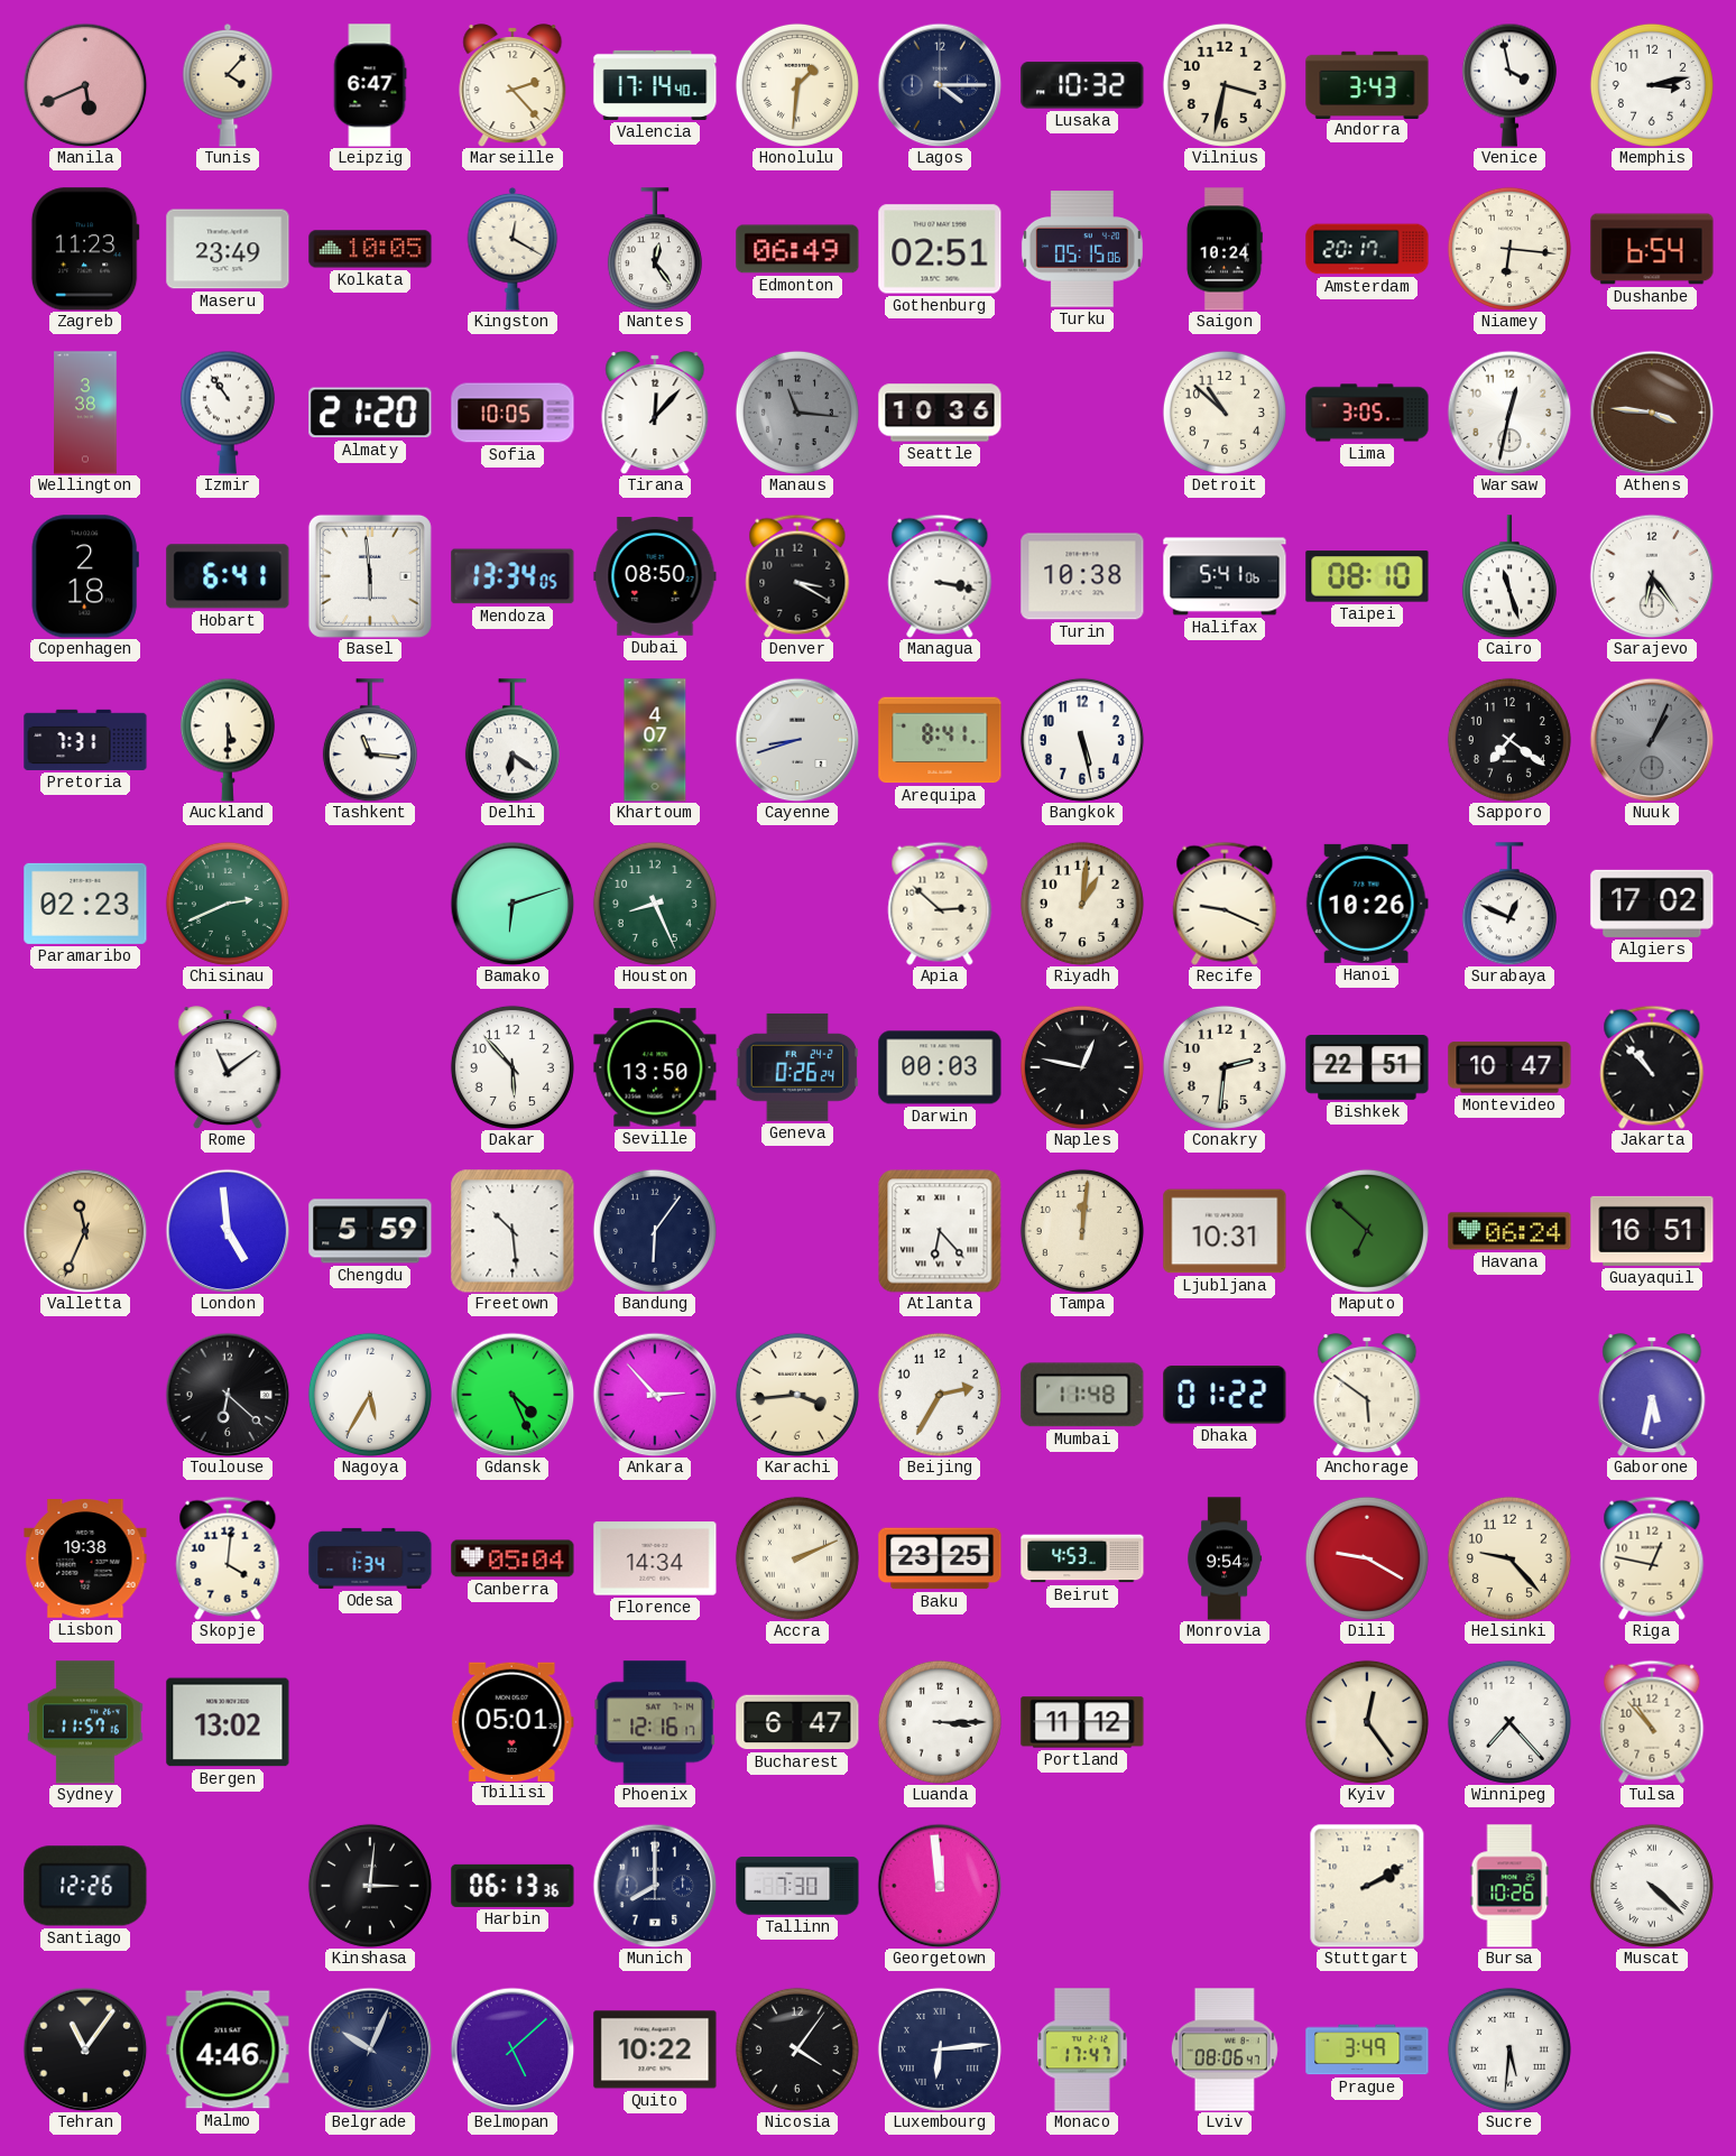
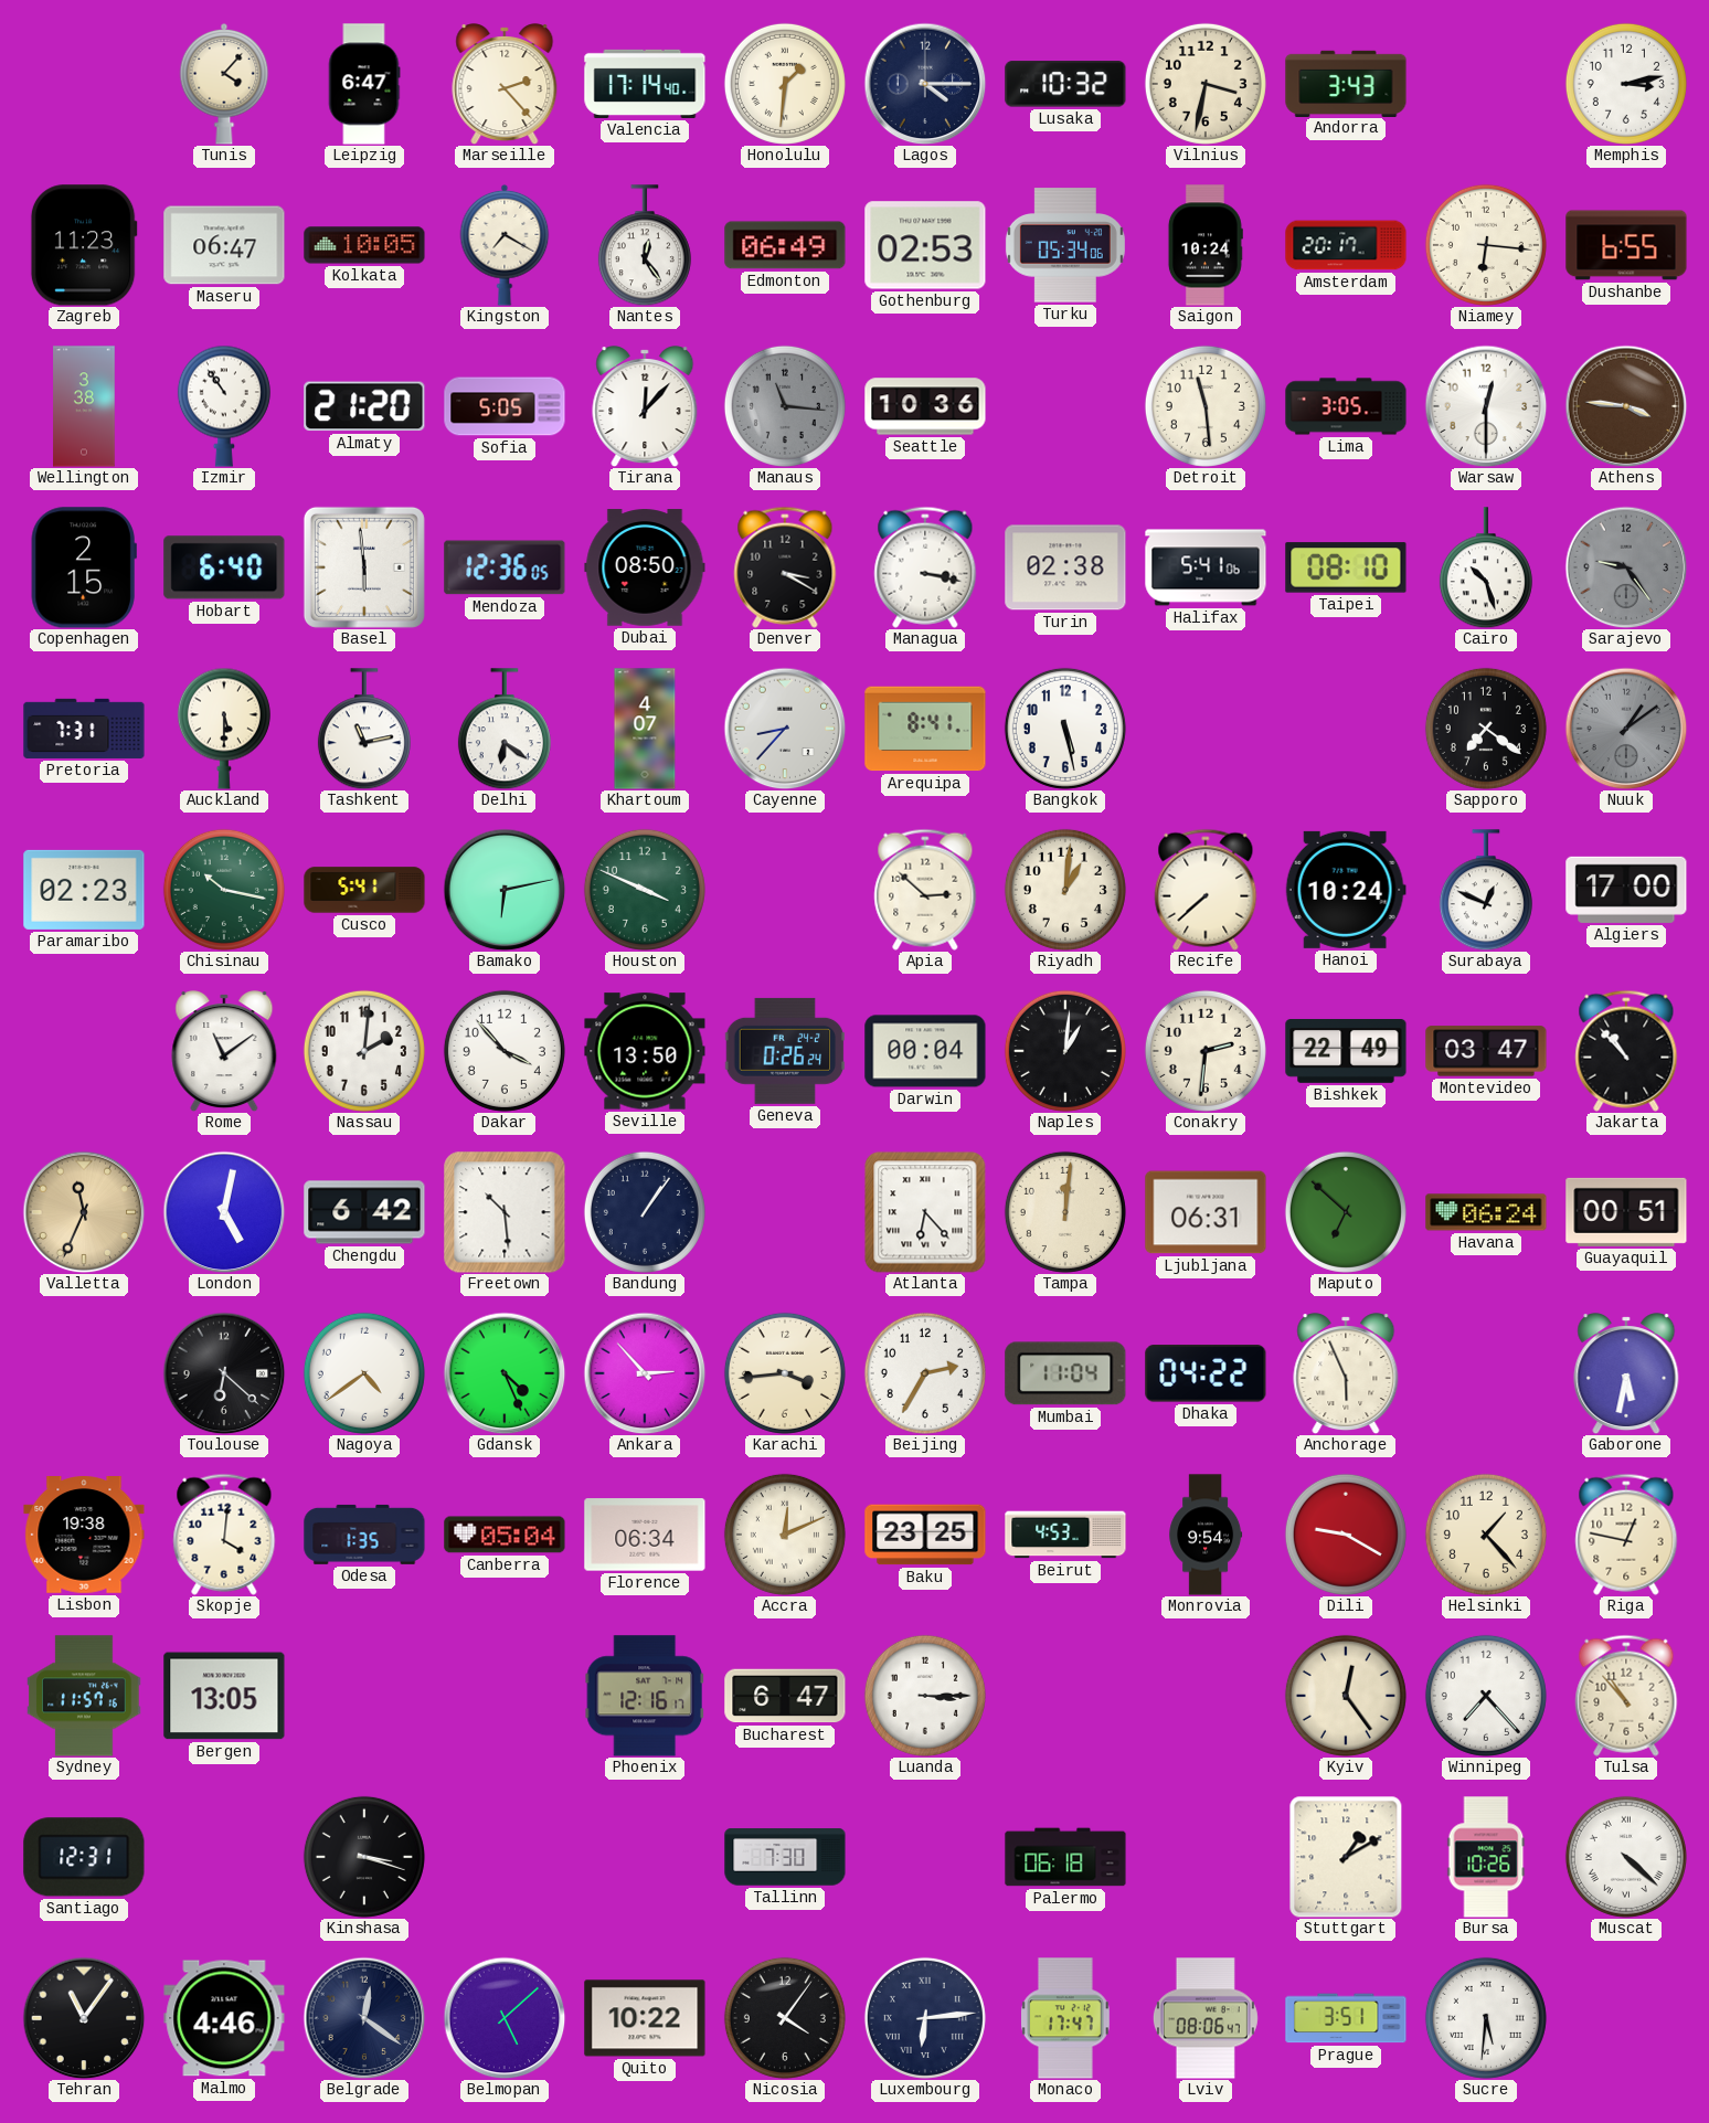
Manila: 5:41 -> none (85, 85)
Venice: 3:58 -> none (1509, 85)
Maseru: 23:49 -> 06:47 (224, 245)
Kingston: 12:20 -> 7:20 (505, 245)
Gothenburg: 02:51 -> 02:53 (925, 245)
Turku: 05:15 -> 05:34 (1065, 245)
Dushanbe: 6:54 -> 6:55 (1626, 245)
Sofia: 10:05 -> 5:05 (505, 406)
Detroit: 10:52 -> 11:29 (1206, 406)
Warsaw: 12:32 -> 12:30 (1486, 406)
Copenhagen: 2:18 -> 2:15 (84, 567)
Hobart: 6:41 -> 6:40 (224, 567)
Mendoza: 13:34 -> 12:36 (505, 567)
Turin: 10:38 -> 02:38 (1065, 567)
Cairo: 11:27 -> 10:27 (1486, 567)
Sarajevo: 6:24 -> 9:24 (1626, 567)
Sarajevo dial: white -> grey (1626, 567)
Tashkent: 11:16 -> 11:13 (364, 729)
Cayenne: 8:42 -> 8:37 (785, 729)
Nuuk: 1:04 -> 1:09 (1626, 729)
Chisinau: 2:41 -> 10:17 (224, 890)
Cusco: none -> 5:41 (364, 890)
Bamako: 6:12 -> 6:13 (505, 890)
Houston: 8:26 -> 3:49 (645, 890)
Recife: 9:19 -> 7:38 (1206, 890)
Hanoi: 10:26 -> 10:24 (1346, 890)
Algiers: 17:02 -> 17:00 (1626, 890)
Nassau: none -> 2:01 (364, 1051)
Dakar: 5:53 -> 3:53 (505, 1051)
Darwin: 00:03 -> 00:04 (925, 1051)
Naples: 12:47 -> 1:01 (1065, 1051)
Bishkek: 22:51 -> 22:49 (1346, 1052)
Montevideo: 10:47 -> 03:47 (1486, 1051)
London: 4:59 -> 5:02 (224, 1212)
Chengdu: 5:59 -> 6:42 (364, 1212)
Bandung: 6:06 -> 1:06 (645, 1212)
Ljubljana: 10:31 -> 06:31 (1206, 1212)
Guayaquil: 16:51 -> 00:51 (1626, 1212)
Nagoya: 5:35 -> 4:39 (364, 1373)
Mumbai: 11:48 -> 11:04 (1065, 1373)
Dhaka: 01:22 -> 04:22 (1206, 1373)
Anchorage: 5:51 -> 5:56 (1346, 1373)
Odesa: 1:34 -> 1:35 (364, 1535)
Florence: 14:34 -> 06:34 (645, 1535)
Accra: 2:11 -> 12:11 (785, 1535)
Helsinki: 9:23 -> 1:23 (1486, 1535)
Bergen: 13:02 -> 13:05 (224, 1696)
Tbilisi: 05:01 -> none (513, 1721)
Portland: 11:12 -> none (1082, 1722)
Santiago: 12:26 -> 12:31 (84, 1857)
Kinshasa: 3:01 -> 3:18 (364, 1857)
Harbin: 06:13 -> none (513, 1886)
Munich: 8:00 -> none (655, 1886)
Georgetown: 11:59 -> none (940, 1886)
Palermo: none -> 06:18 (1065, 1857)
Stuttgart: 2:10 -> 1:10 (1346, 1857)
Belgrade: 10:04 -> 12:21 (364, 2018)
Prague: 3:49 -> 3:51 (1346, 2018)
